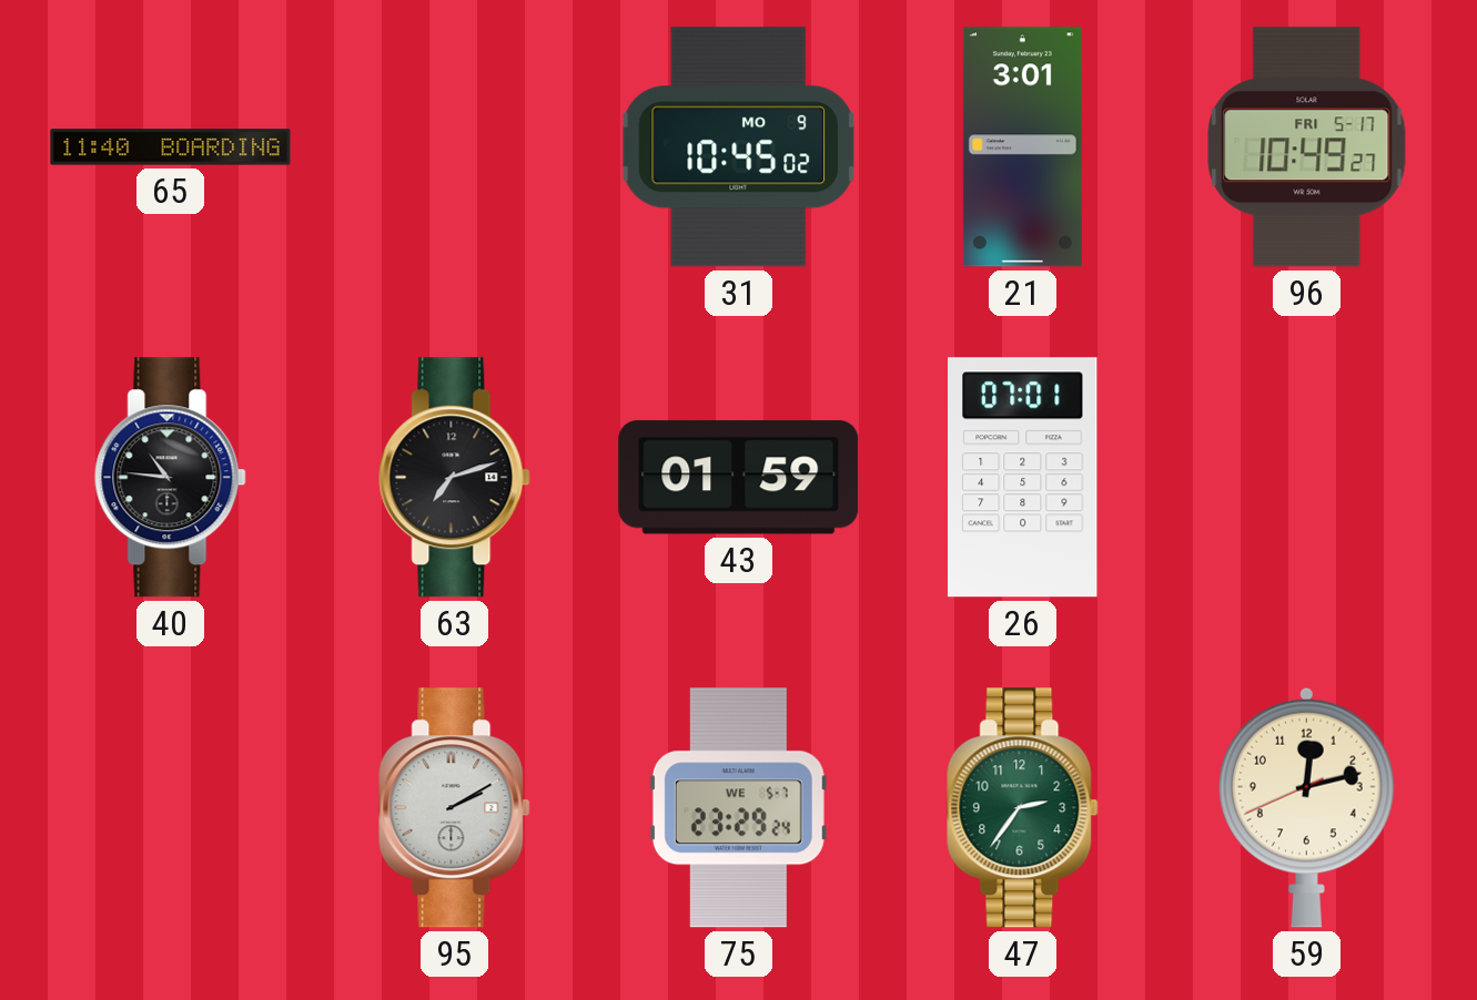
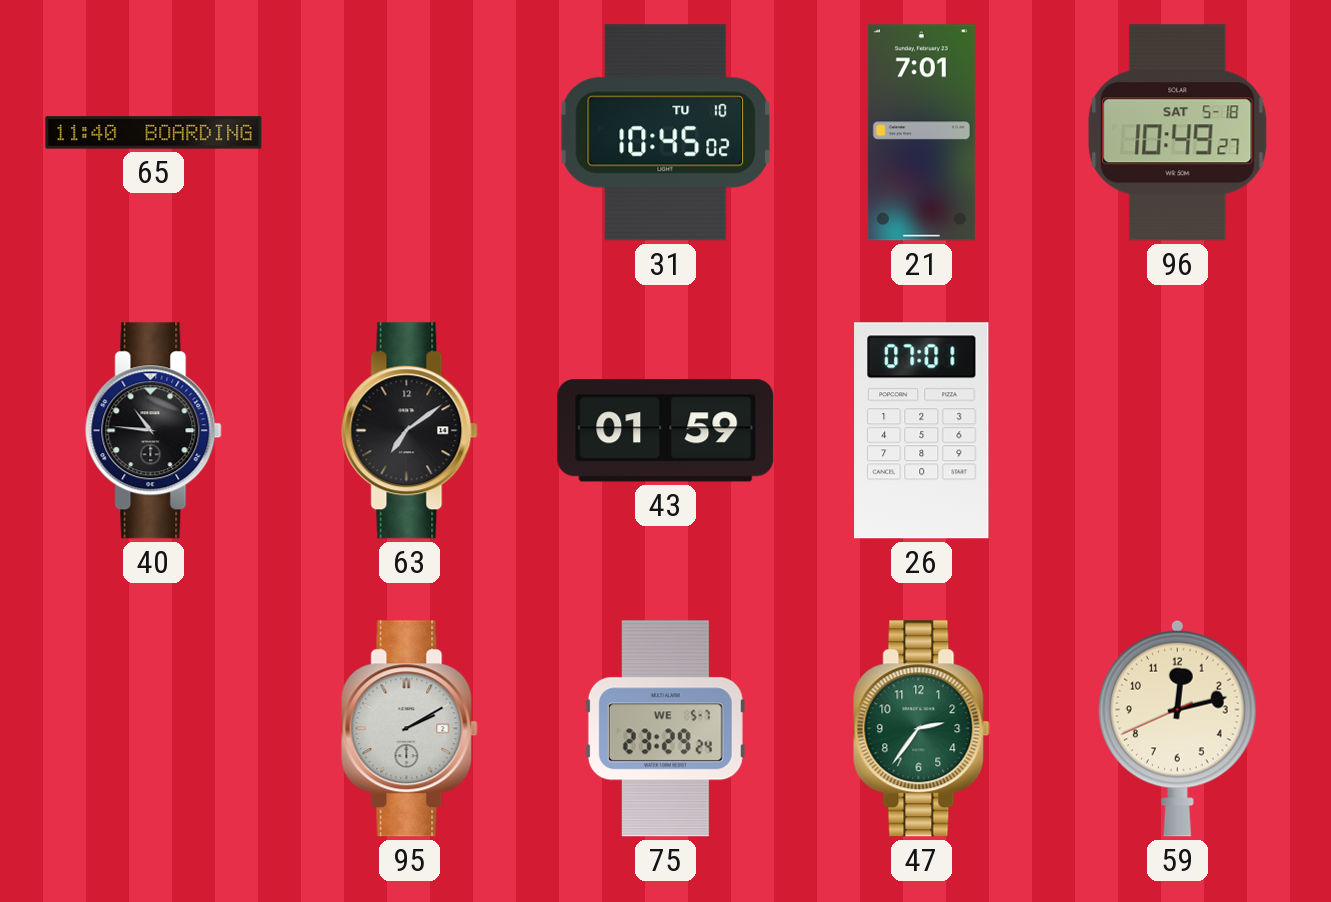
31 date: MO 9 -> TU 10 (666, 133)
21: 3:01 -> 7:01 (921, 133)
96 date: FRI 5-17 -> SAT 5-18 (1178, 133)
63: 7:12 -> 7:09 (410, 431)
